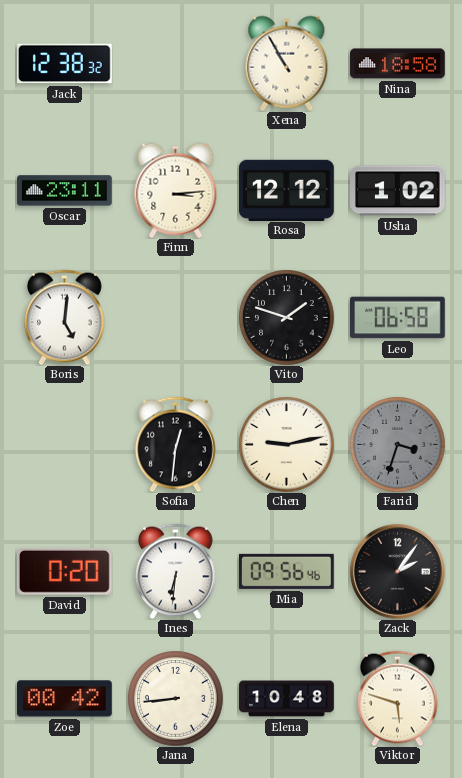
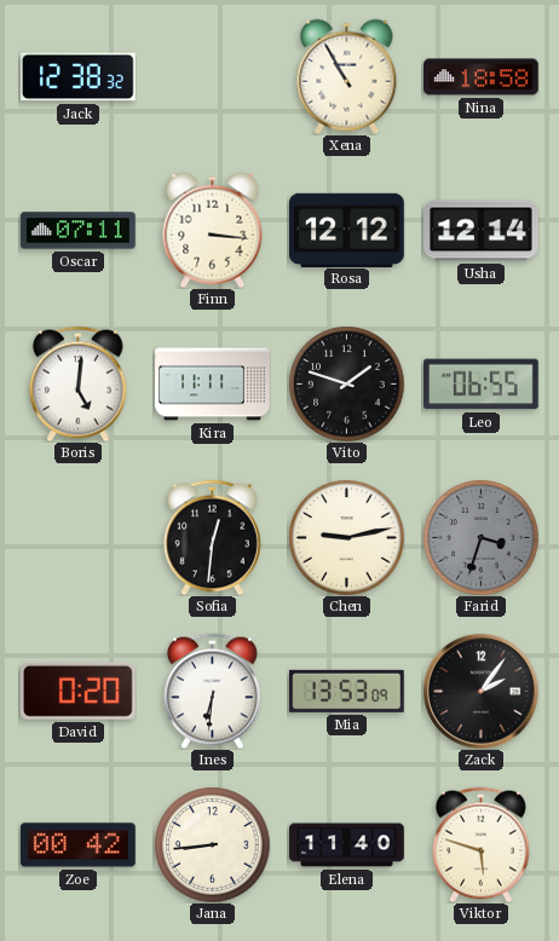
Oscar: 23:11 -> 07:11 (79, 231)
Finn: 3:14 -> 3:16 (213, 230)
Usha: 1:02 -> 12:14 (482, 231)
Kira: none -> 11:11 (213, 385)
Leo: 06:58 -> 06:55 (482, 385)
Mia: 09:56 -> 13:53 (346, 691)
Elena: 10:48 -> 11:40 (347, 845)
